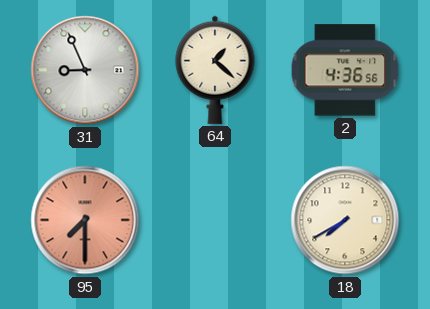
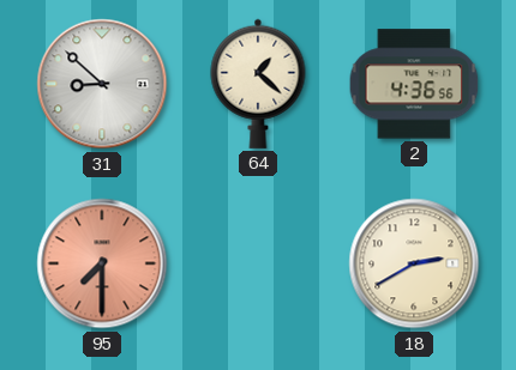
31: 8:56 -> 8:52 (102, 84)
18: 7:40 -> 2:40 (414, 263)
